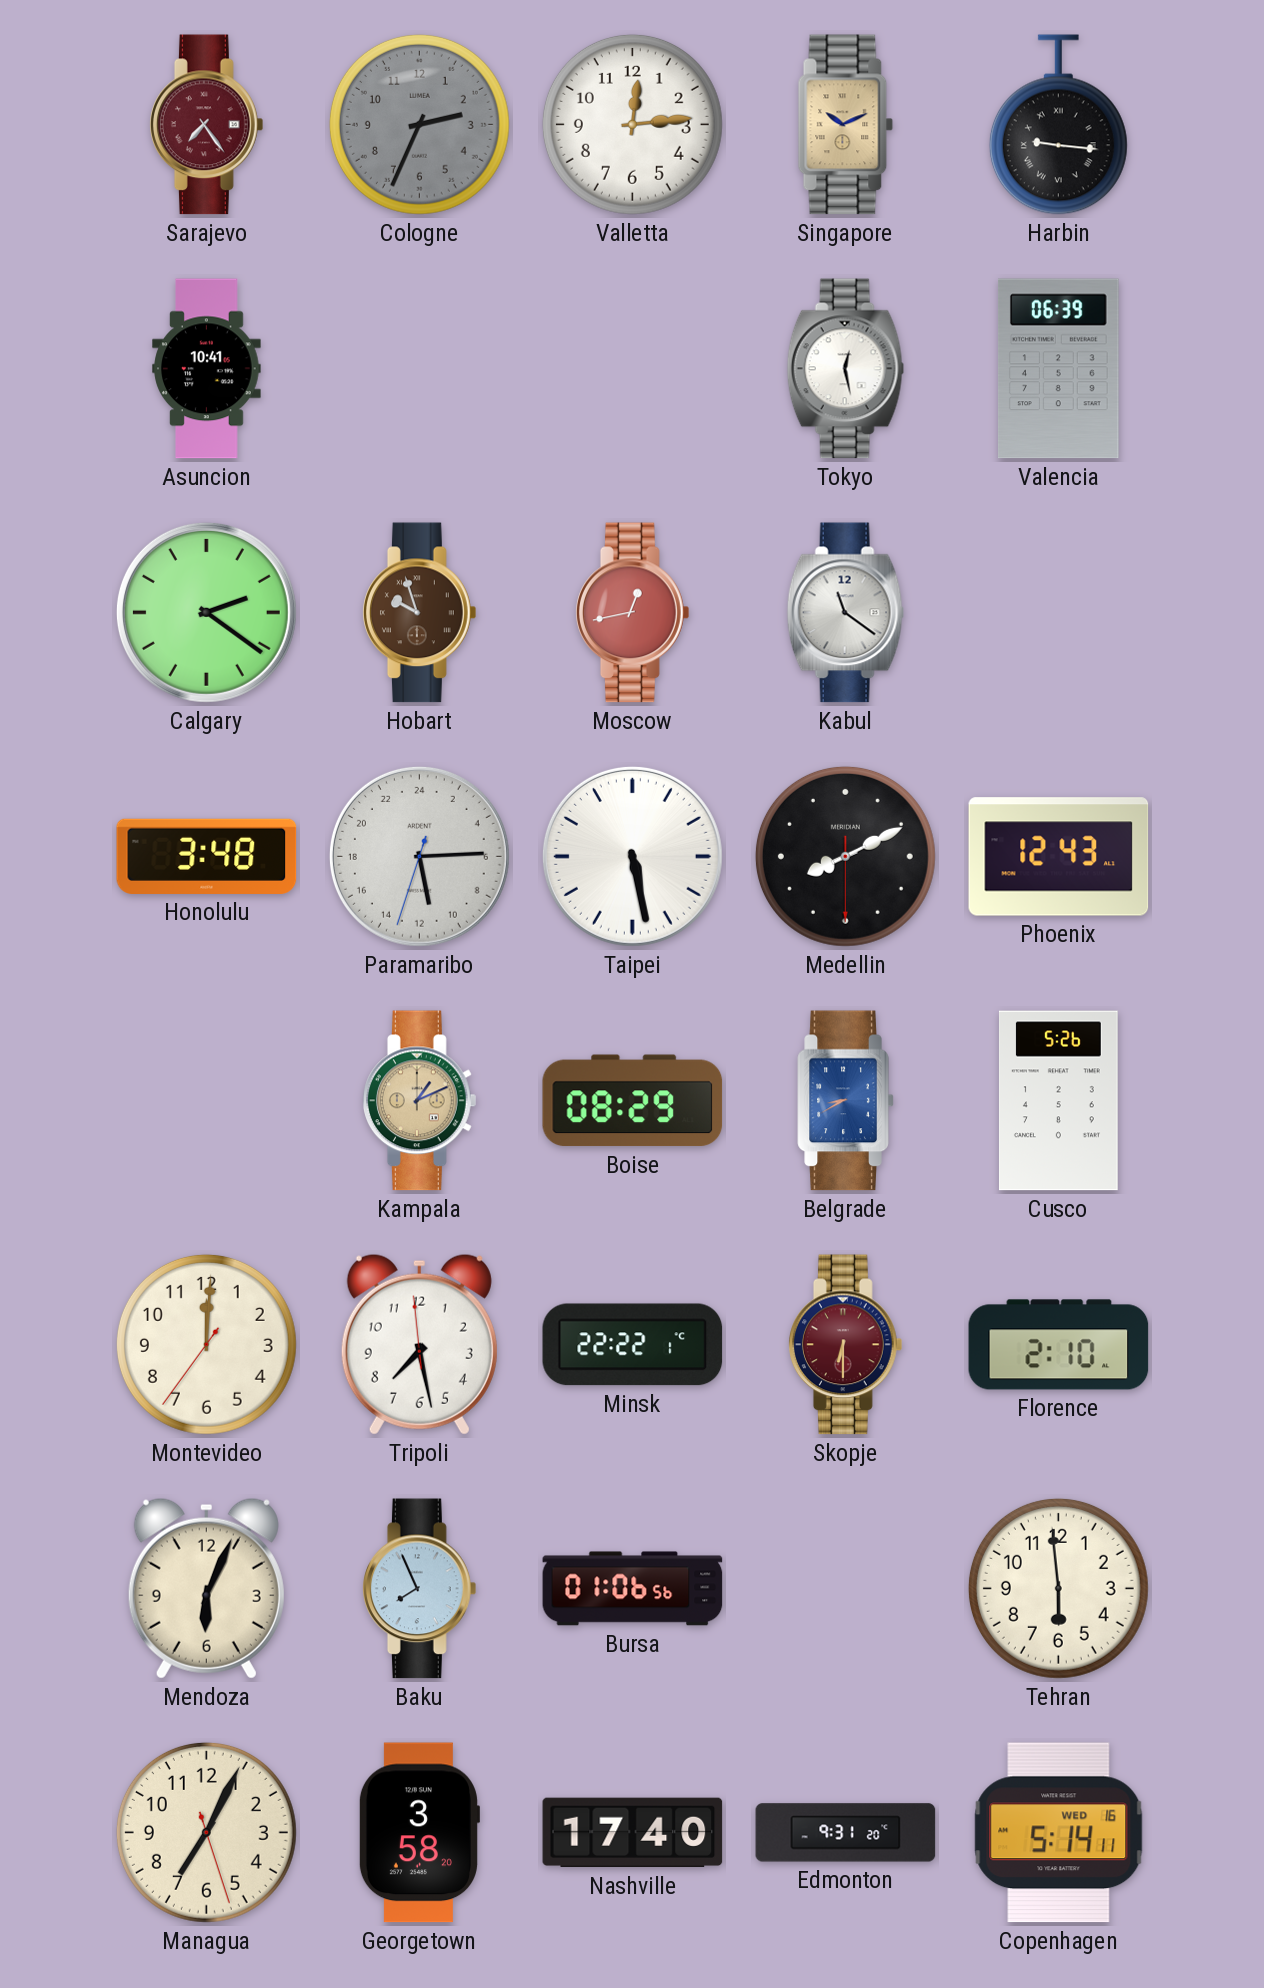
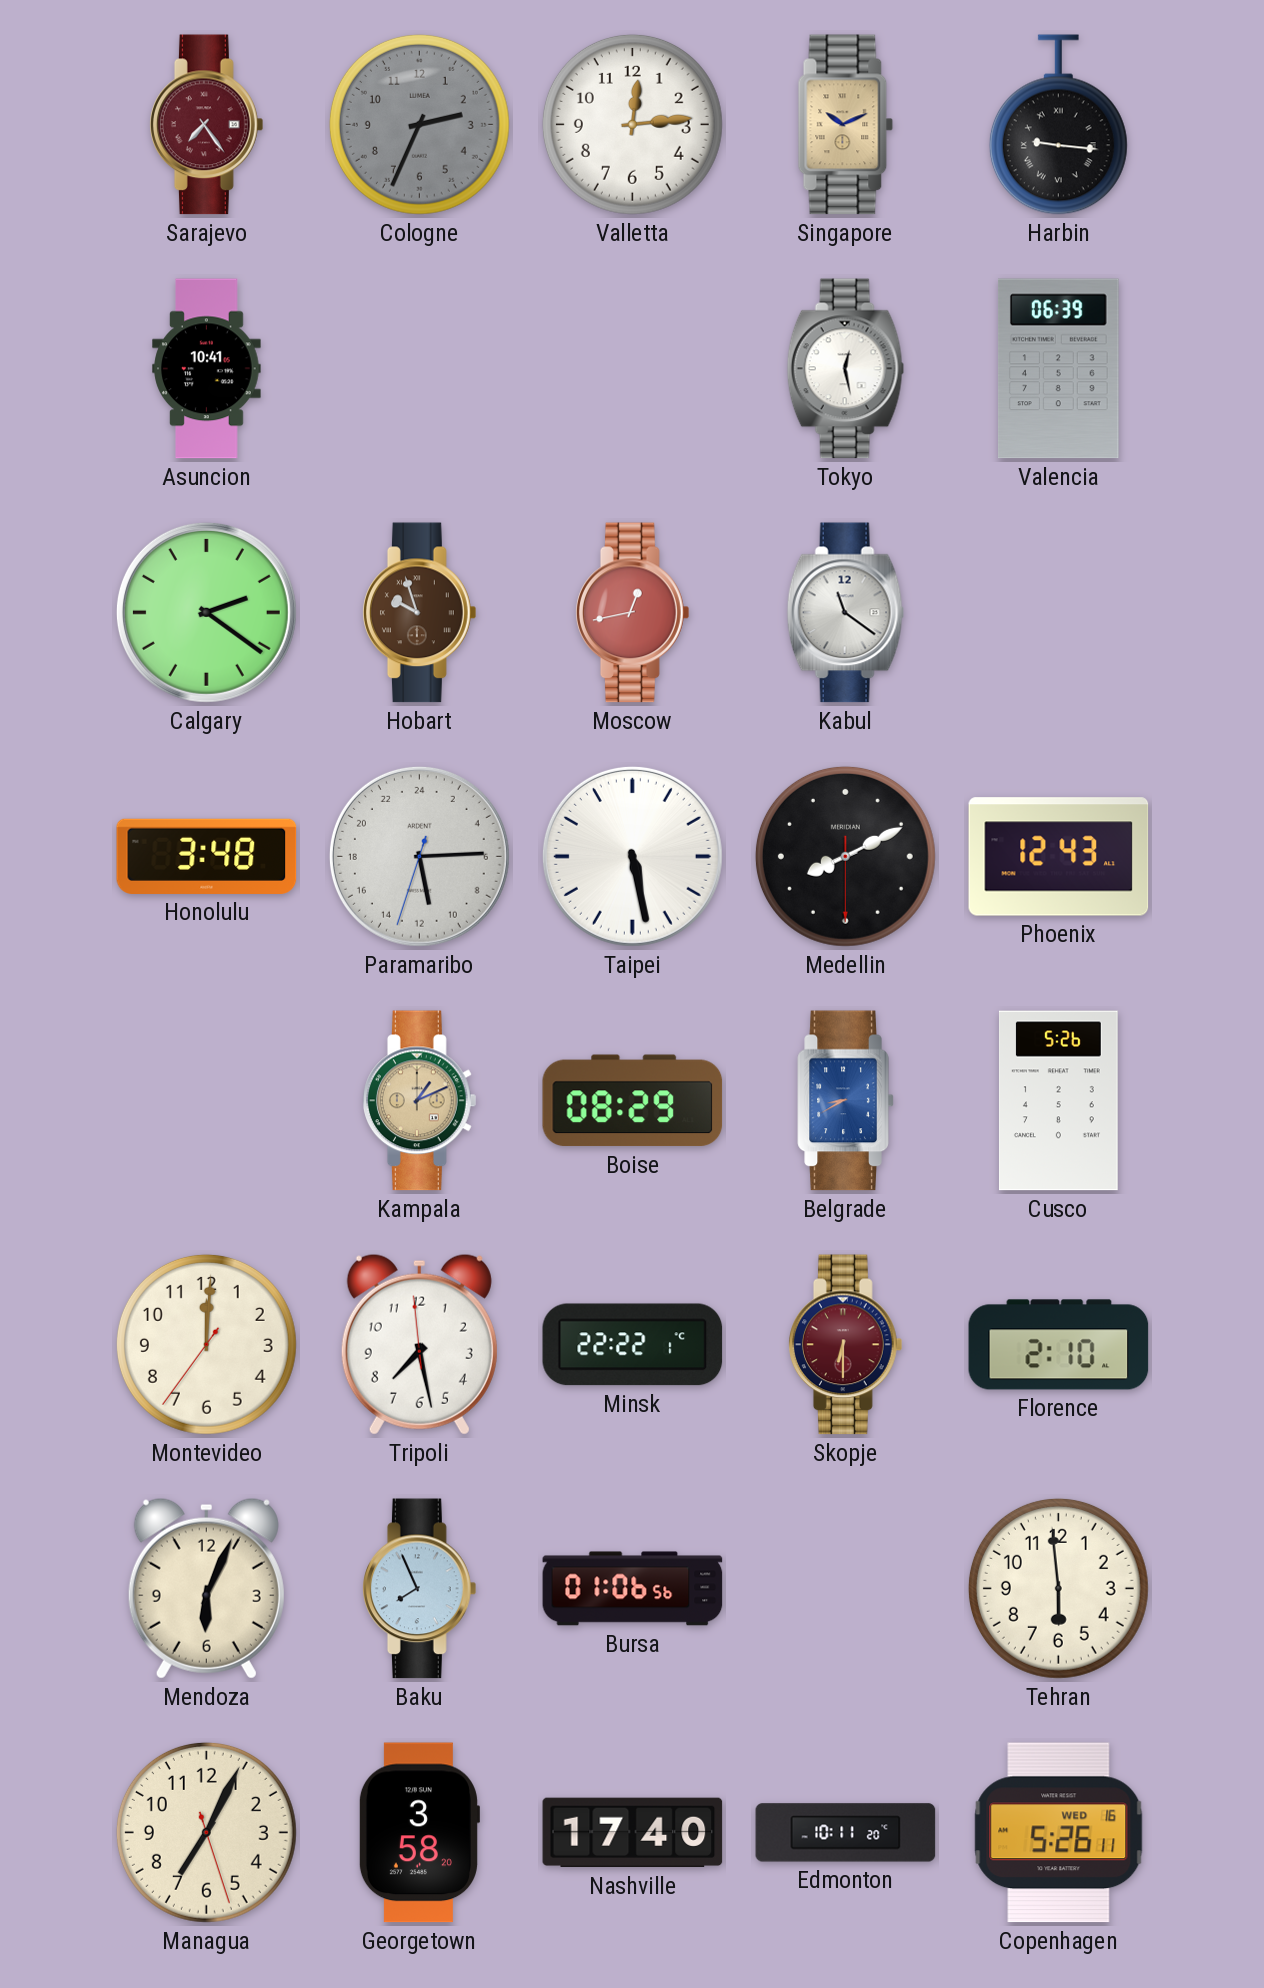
Edmonton: 9:31 -> 10:11 (846, 1833)
Copenhagen: 5:14 -> 5:26 (1059, 1833)
